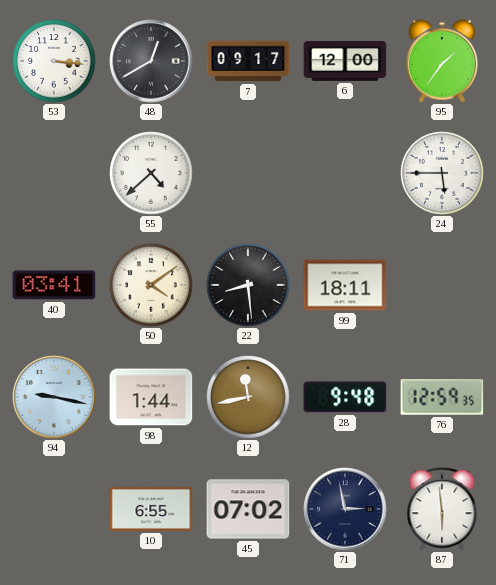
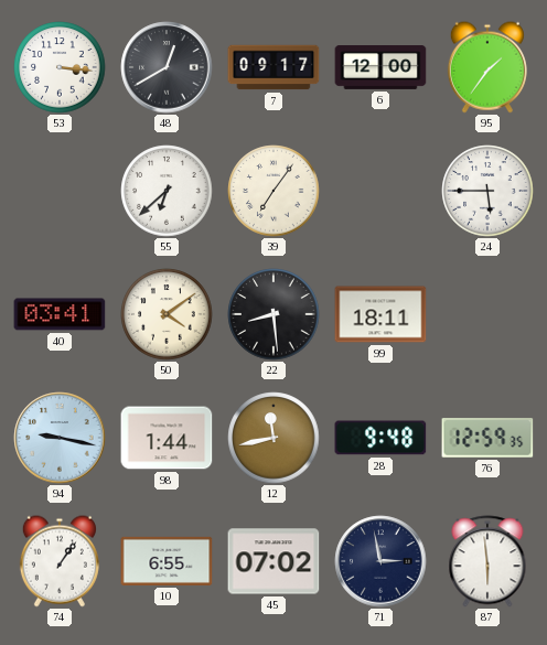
55: 4:38 -> 6:38 (167, 191)
39: none -> 7:06 (273, 191)
74: none -> 1:06 (60, 561)
